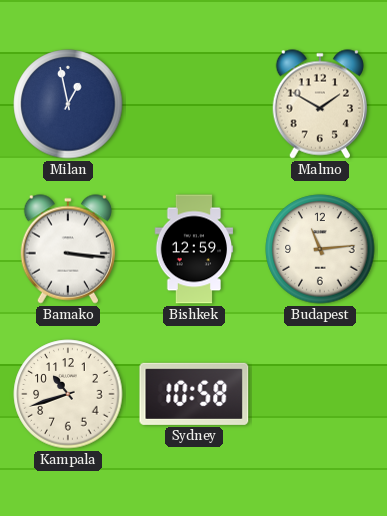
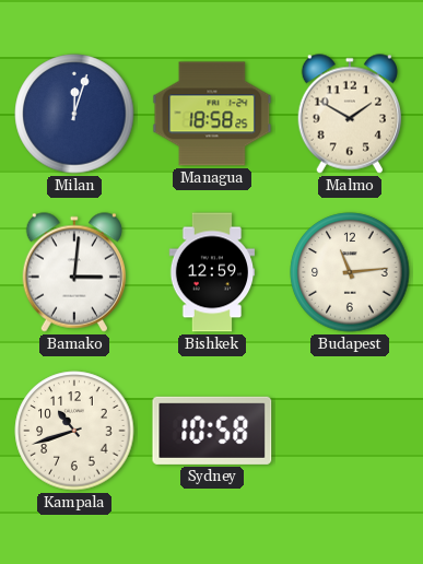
Milan: 12:58 -> 12:03 (74, 114)
Managua: none -> 18:58 (212, 114)
Bamako: 3:16 -> 3:01 (73, 272)
